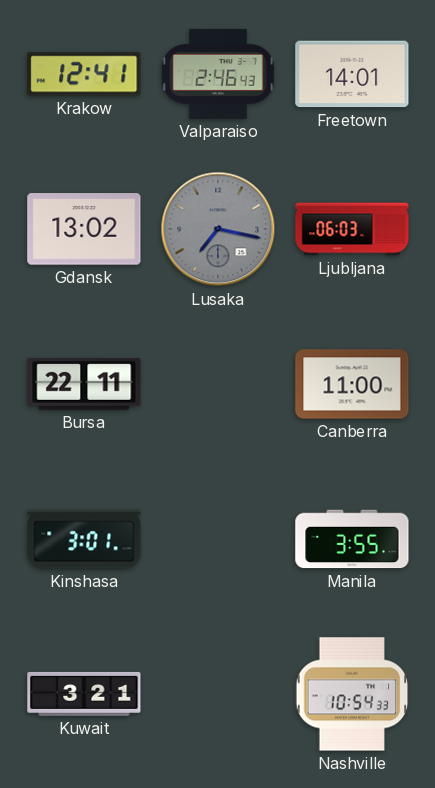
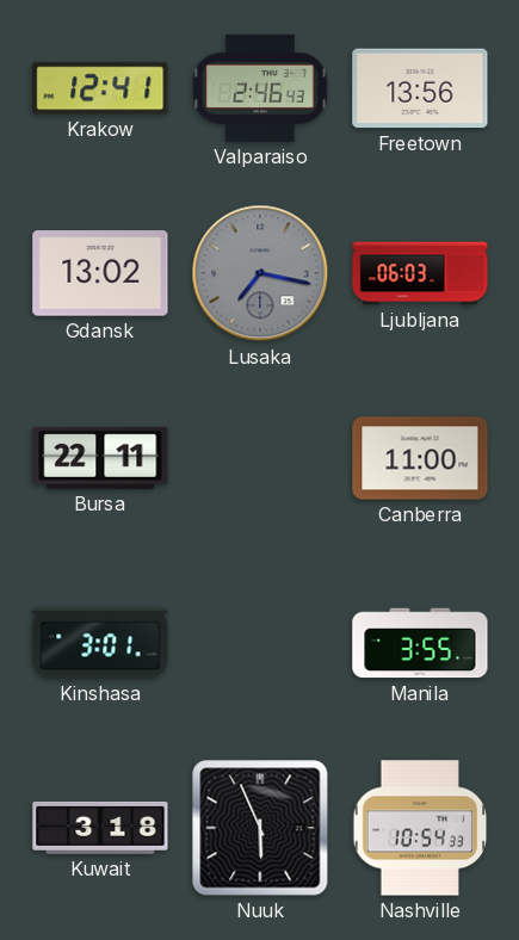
Freetown: 14:01 -> 13:56 (420, 88)
Kuwait: 3:21 -> 3:18 (100, 828)
Nuuk: none -> 5:56 (260, 828)
